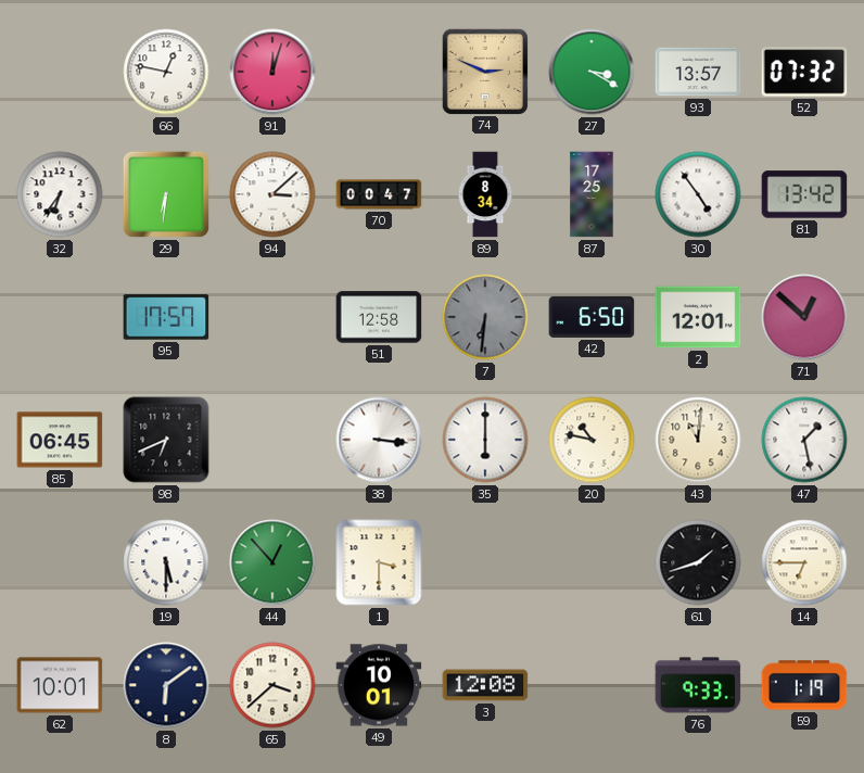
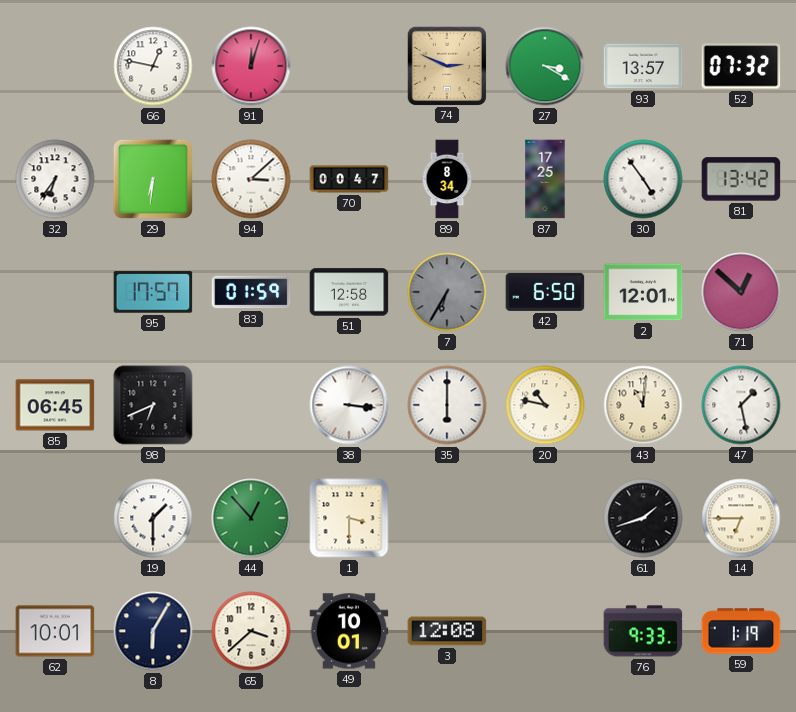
83: none -> 01:59 (251, 292)
7: 6:31 -> 6:35 (447, 292)
19: 5:30 -> 1:30 (153, 518)
8: 6:09 -> 6:05 (153, 631)
